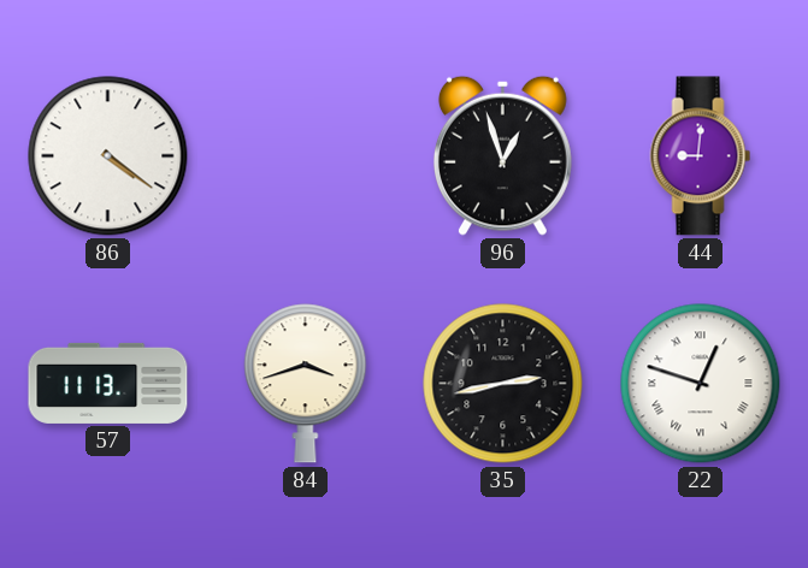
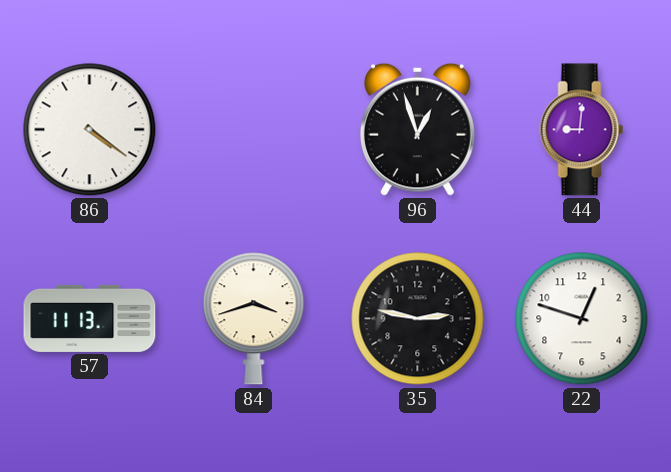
35: 2:43 -> 2:47 (418, 319)
22 numerals: Roman -> Arabic (582, 319)
